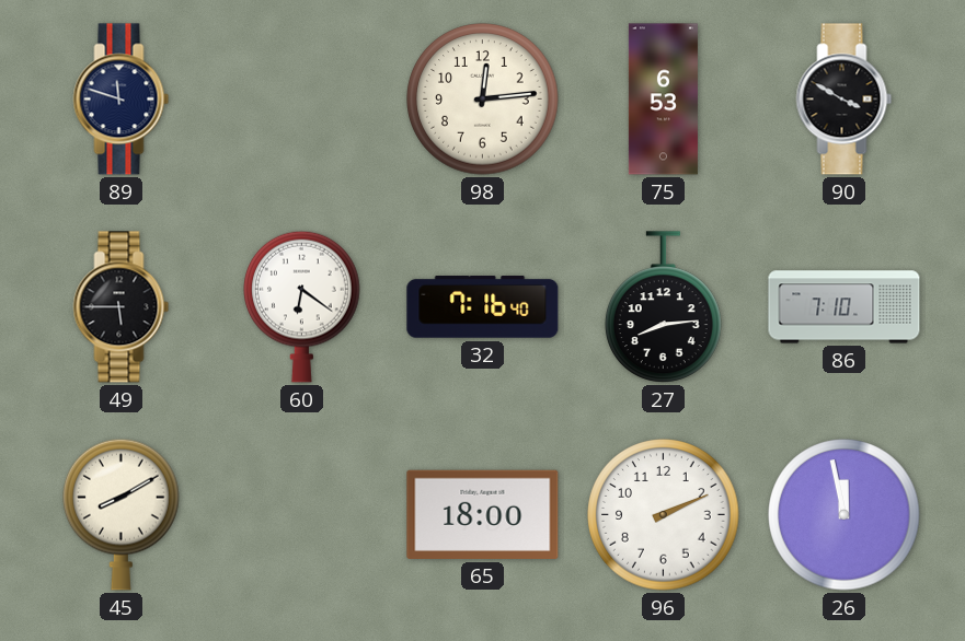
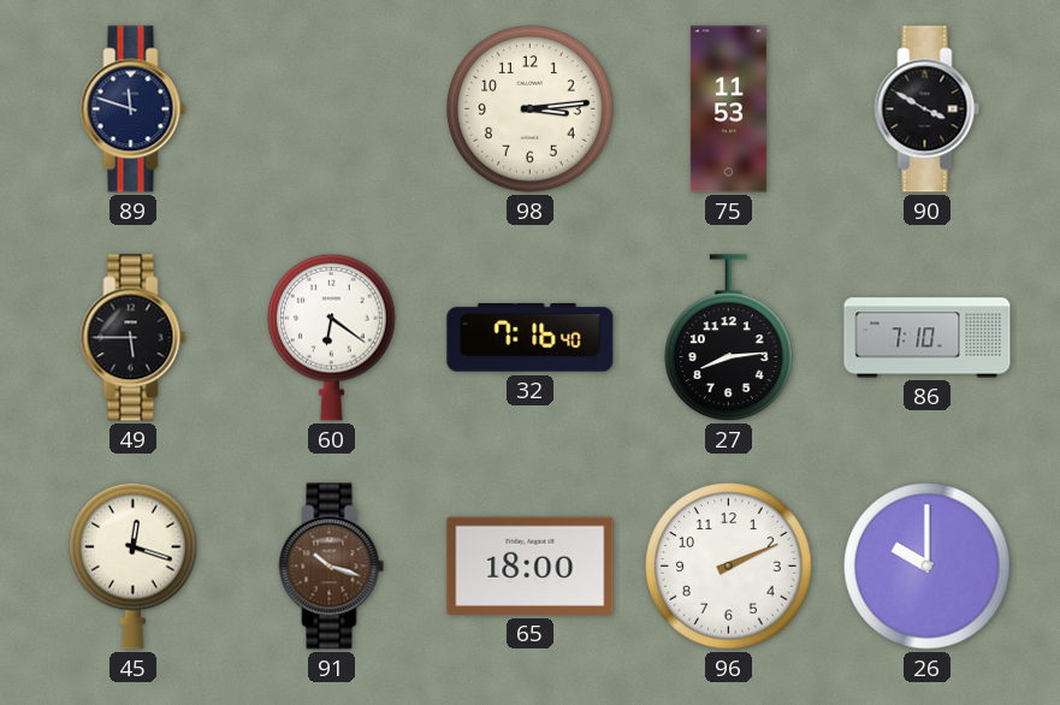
98: 12:14 -> 3:14 (531, 109)
75: 6:53 -> 11:53 (728, 109)
45: 8:10 -> 12:18 (134, 565)
91: none -> 10:18 (332, 567)
26: 11:58 -> 10:00 (928, 567)
